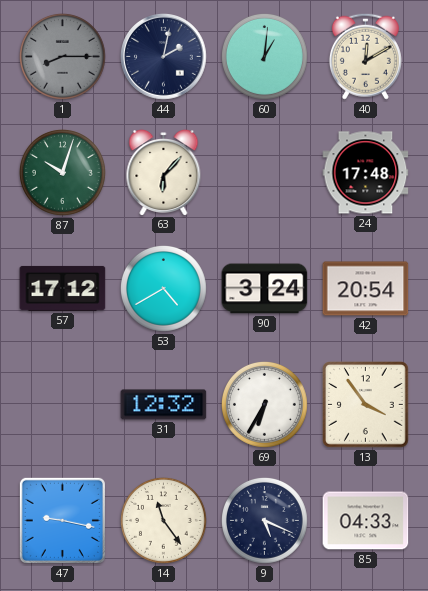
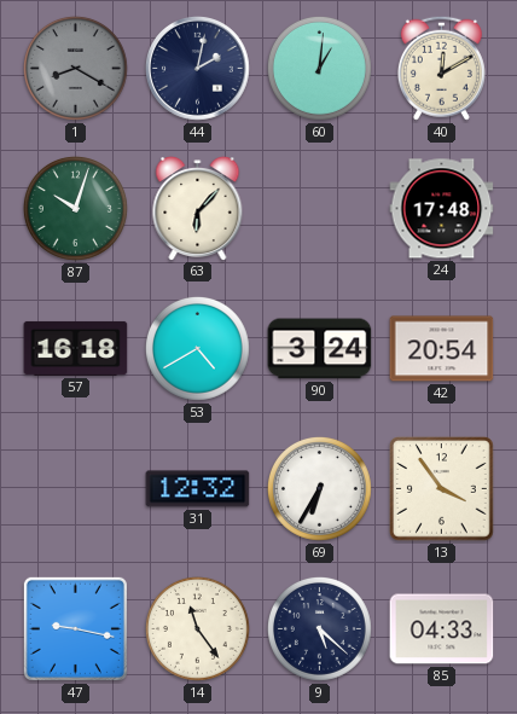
1: 8:15 -> 8:20 (75, 68)
57: 17:12 -> 16:18 (76, 348)
9: 5:19 -> 5:22 (319, 628)
